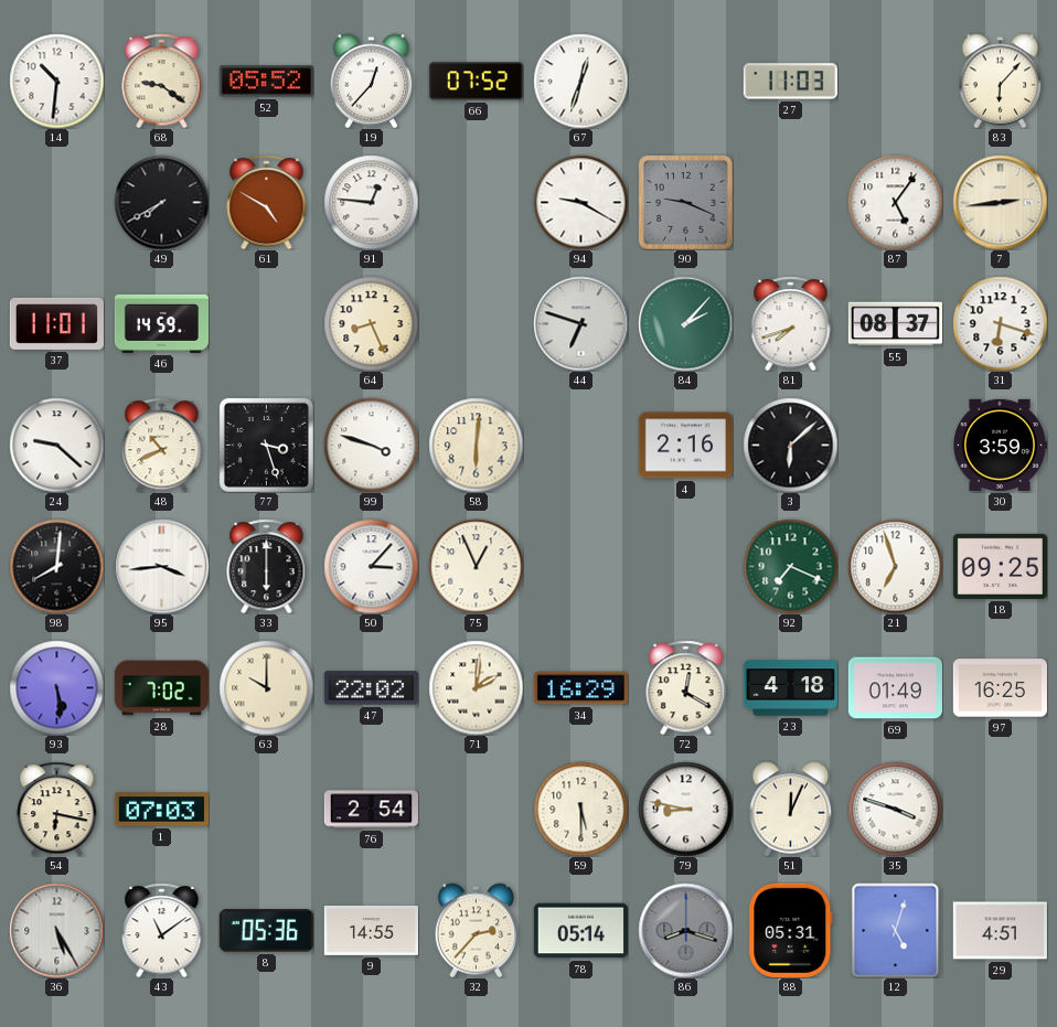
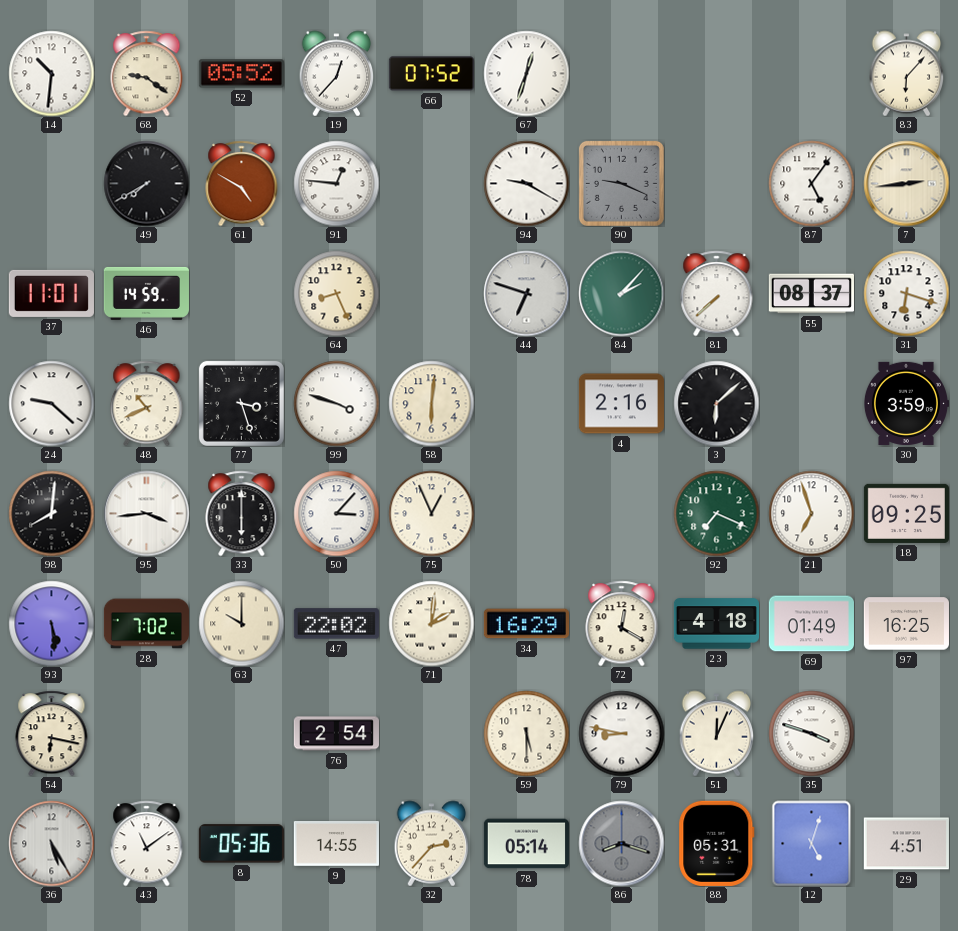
27: 11:03 -> none (790, 82)
81: 7:42 -> 7:38 (717, 293)
1: 07:03 -> none (161, 810)
